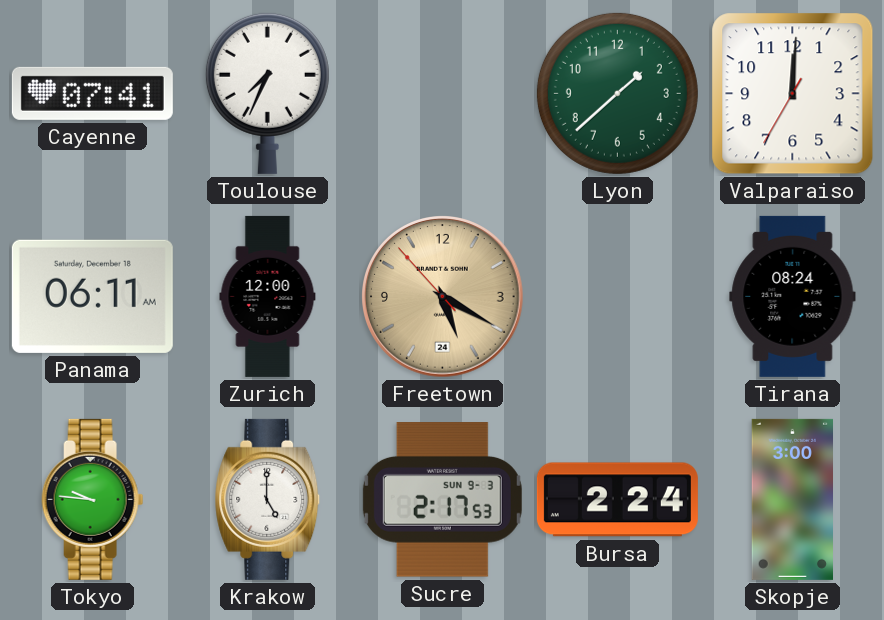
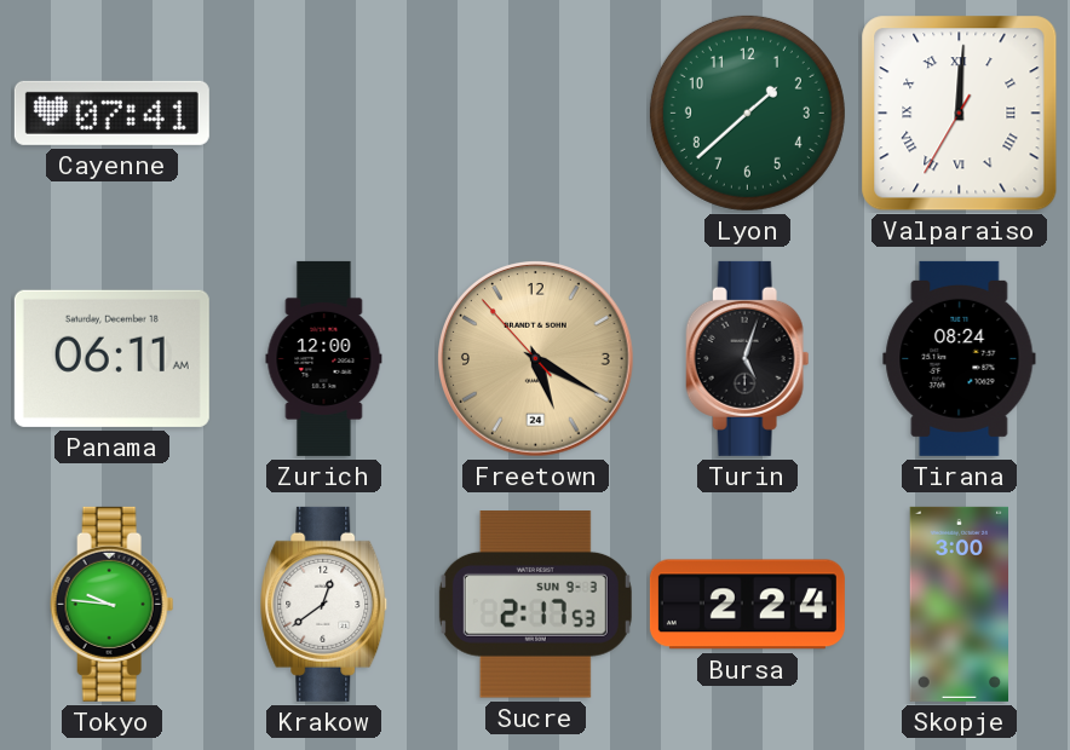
Toulouse: 7:34 -> none (267, 93)
Valparaiso numerals: Arabic -> Roman (960, 114)
Turin: none -> 5:03 (748, 358)
Krakow: 5:00 -> 12:39 (324, 604)
